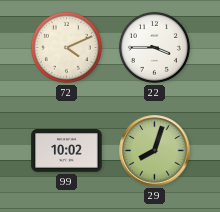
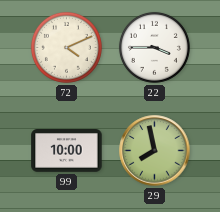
99: 10:02 -> 10:00 (67, 151)
29: 8:03 -> 7:58 (155, 151)
